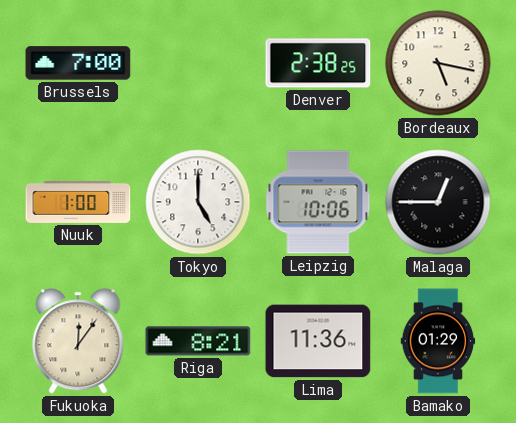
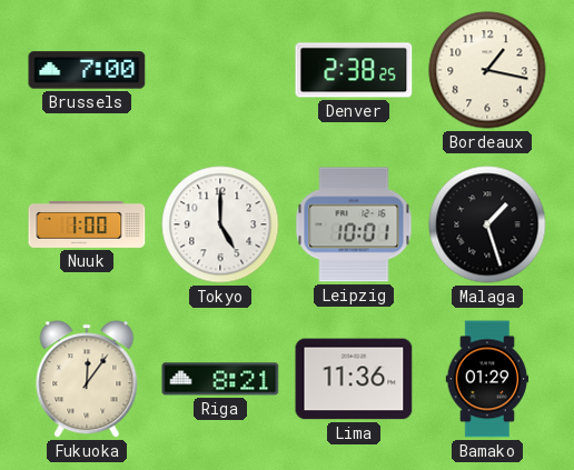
Bordeaux: 5:17 -> 1:17 (487, 70)
Leipzig: 10:06 -> 10:01 (354, 224)
Malaga: 12:45 -> 1:27 (487, 224)
